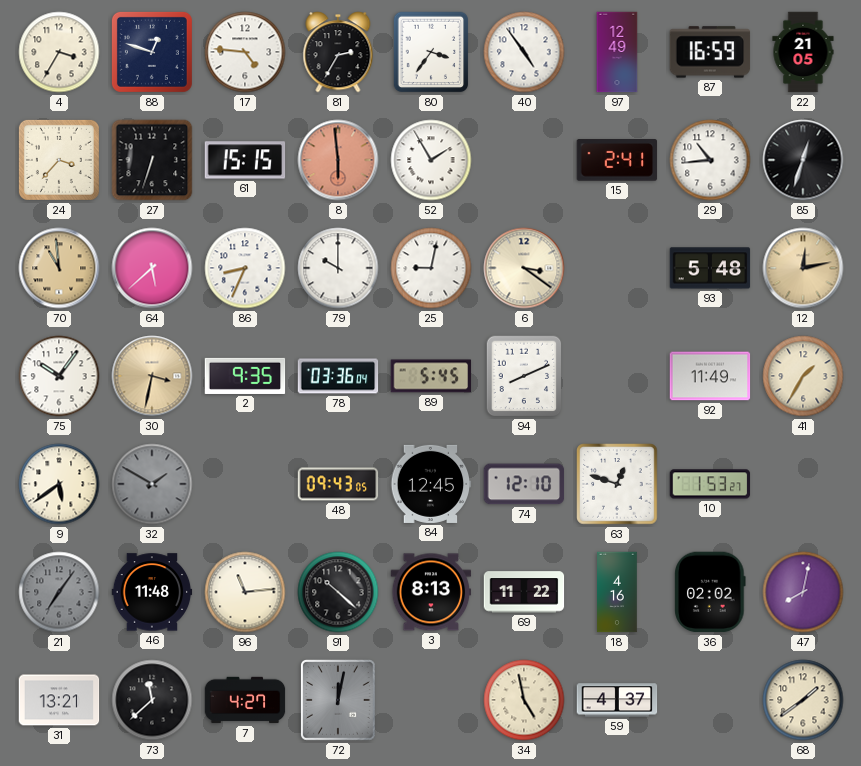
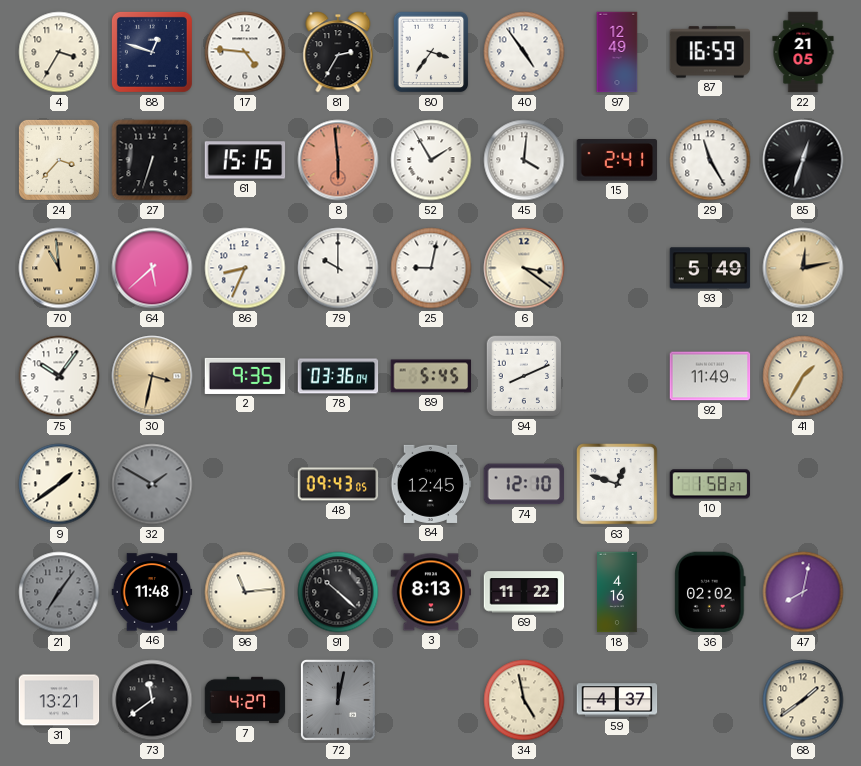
45: none -> 4:01 (524, 160)
29: 10:44 -> 11:25 (710, 160)
93: 5:48 -> 5:49 (710, 268)
9: 5:39 -> 1:39 (59, 484)
10: 1:53 -> 1:58 (710, 484)
73: 11:38 -> 11:39 (152, 700)
